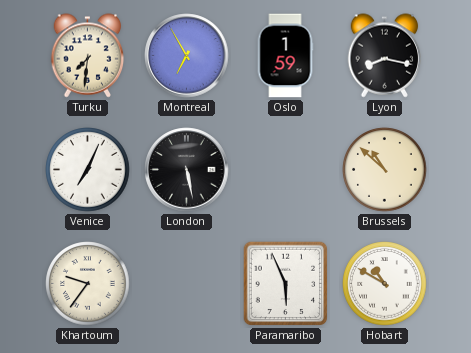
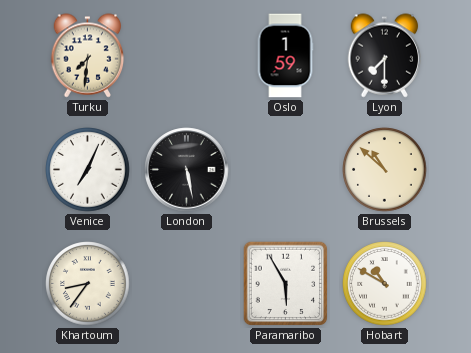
Montreal: 6:55 -> none (187, 56)
Lyon: 8:17 -> 7:30 (385, 56)
Khartoum: 9:36 -> 8:36 (88, 284)
Paramaribo: 5:56 -> 5:55 (286, 284)
